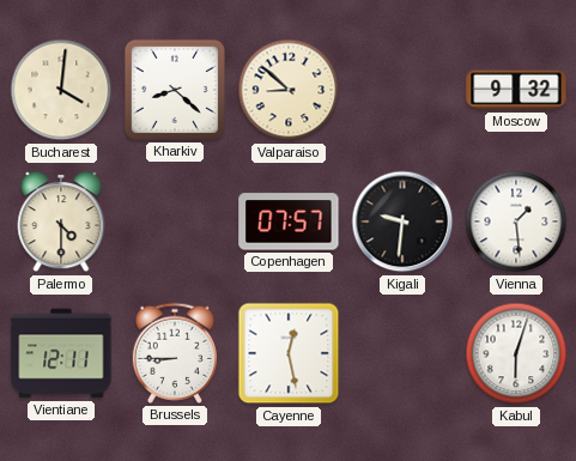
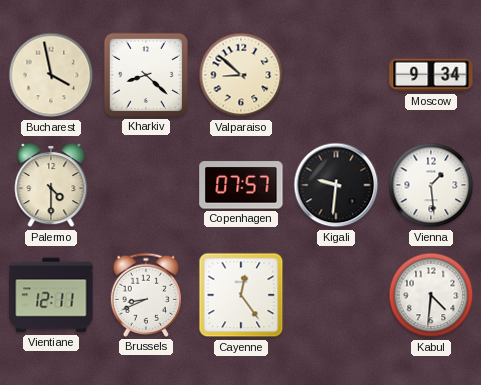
Bucharest: 4:01 -> 3:58 (51, 75)
Moscow: 9:32 -> 9:34 (431, 75)
Brussels: 8:45 -> 8:41 (146, 295)
Cayenne: 12:28 -> 12:24 (241, 295)
Kabul: 6:03 -> 4:31 (431, 295)
